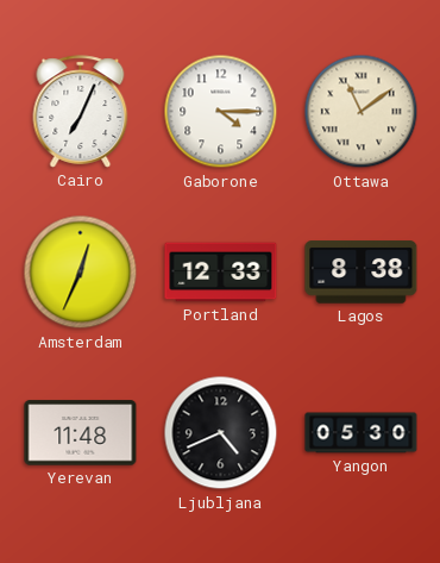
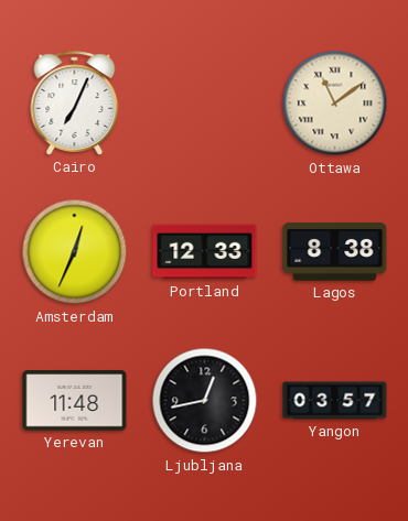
Gaborone: 4:15 -> none (221, 112)
Ljubljana: 4:41 -> 12:43 (205, 401)
Yangon: 05:30 -> 03:57 (335, 401)
